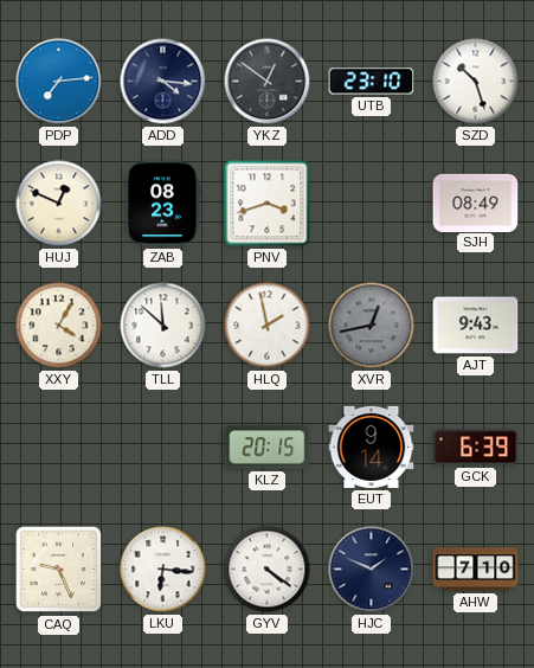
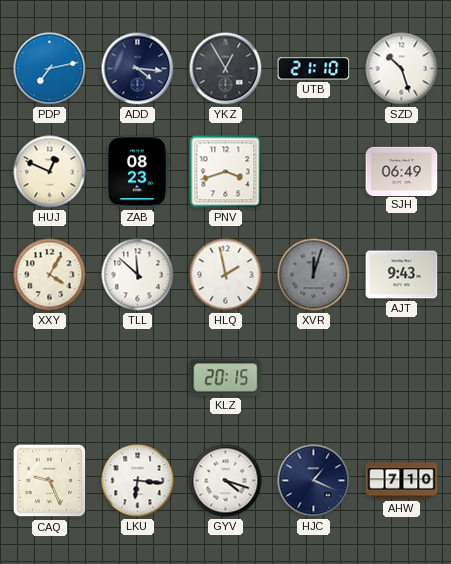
PDP: 7:14 -> 7:13 (50, 69)
YKZ: 12:51 -> 12:55 (226, 69)
UTB: 23:10 -> 21:10 (314, 69)
SJH: 08:49 -> 06:49 (402, 171)
XVR: 12:43 -> 12:03 (314, 275)
EUT: 9:14 -> none (372, 447)
GCK: 6:39 -> none (476, 448)
GYV: 4:21 -> 4:18 (226, 481)
HJC: 1:49 -> 1:19 (314, 481)
